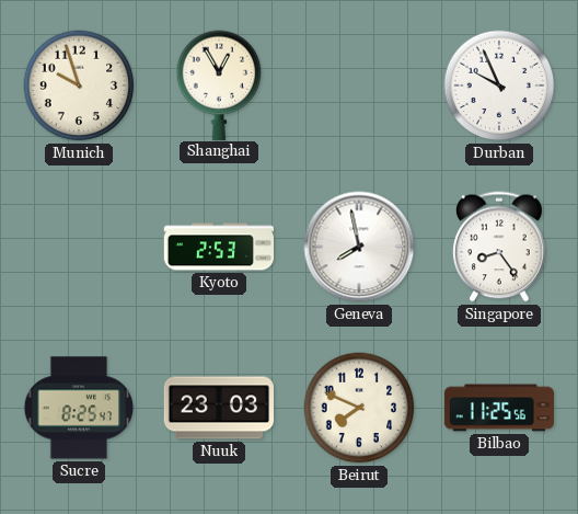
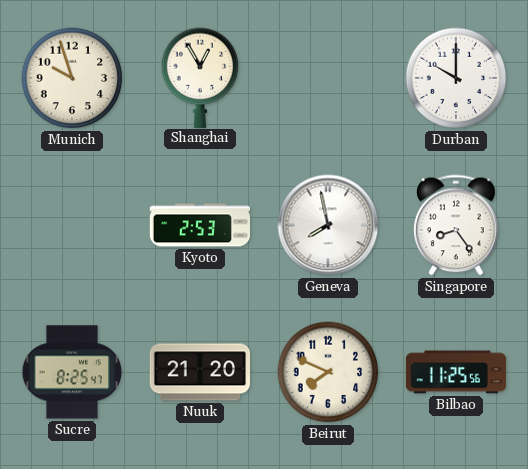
Durban: 9:56 -> 10:00 (456, 78)
Nuuk: 23:03 -> 21:20 (199, 372)
